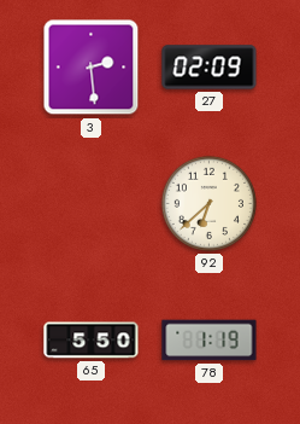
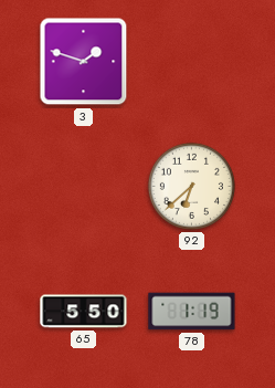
3: 2:29 -> 1:48 (84, 62)
27: 02:09 -> none (210, 68)
